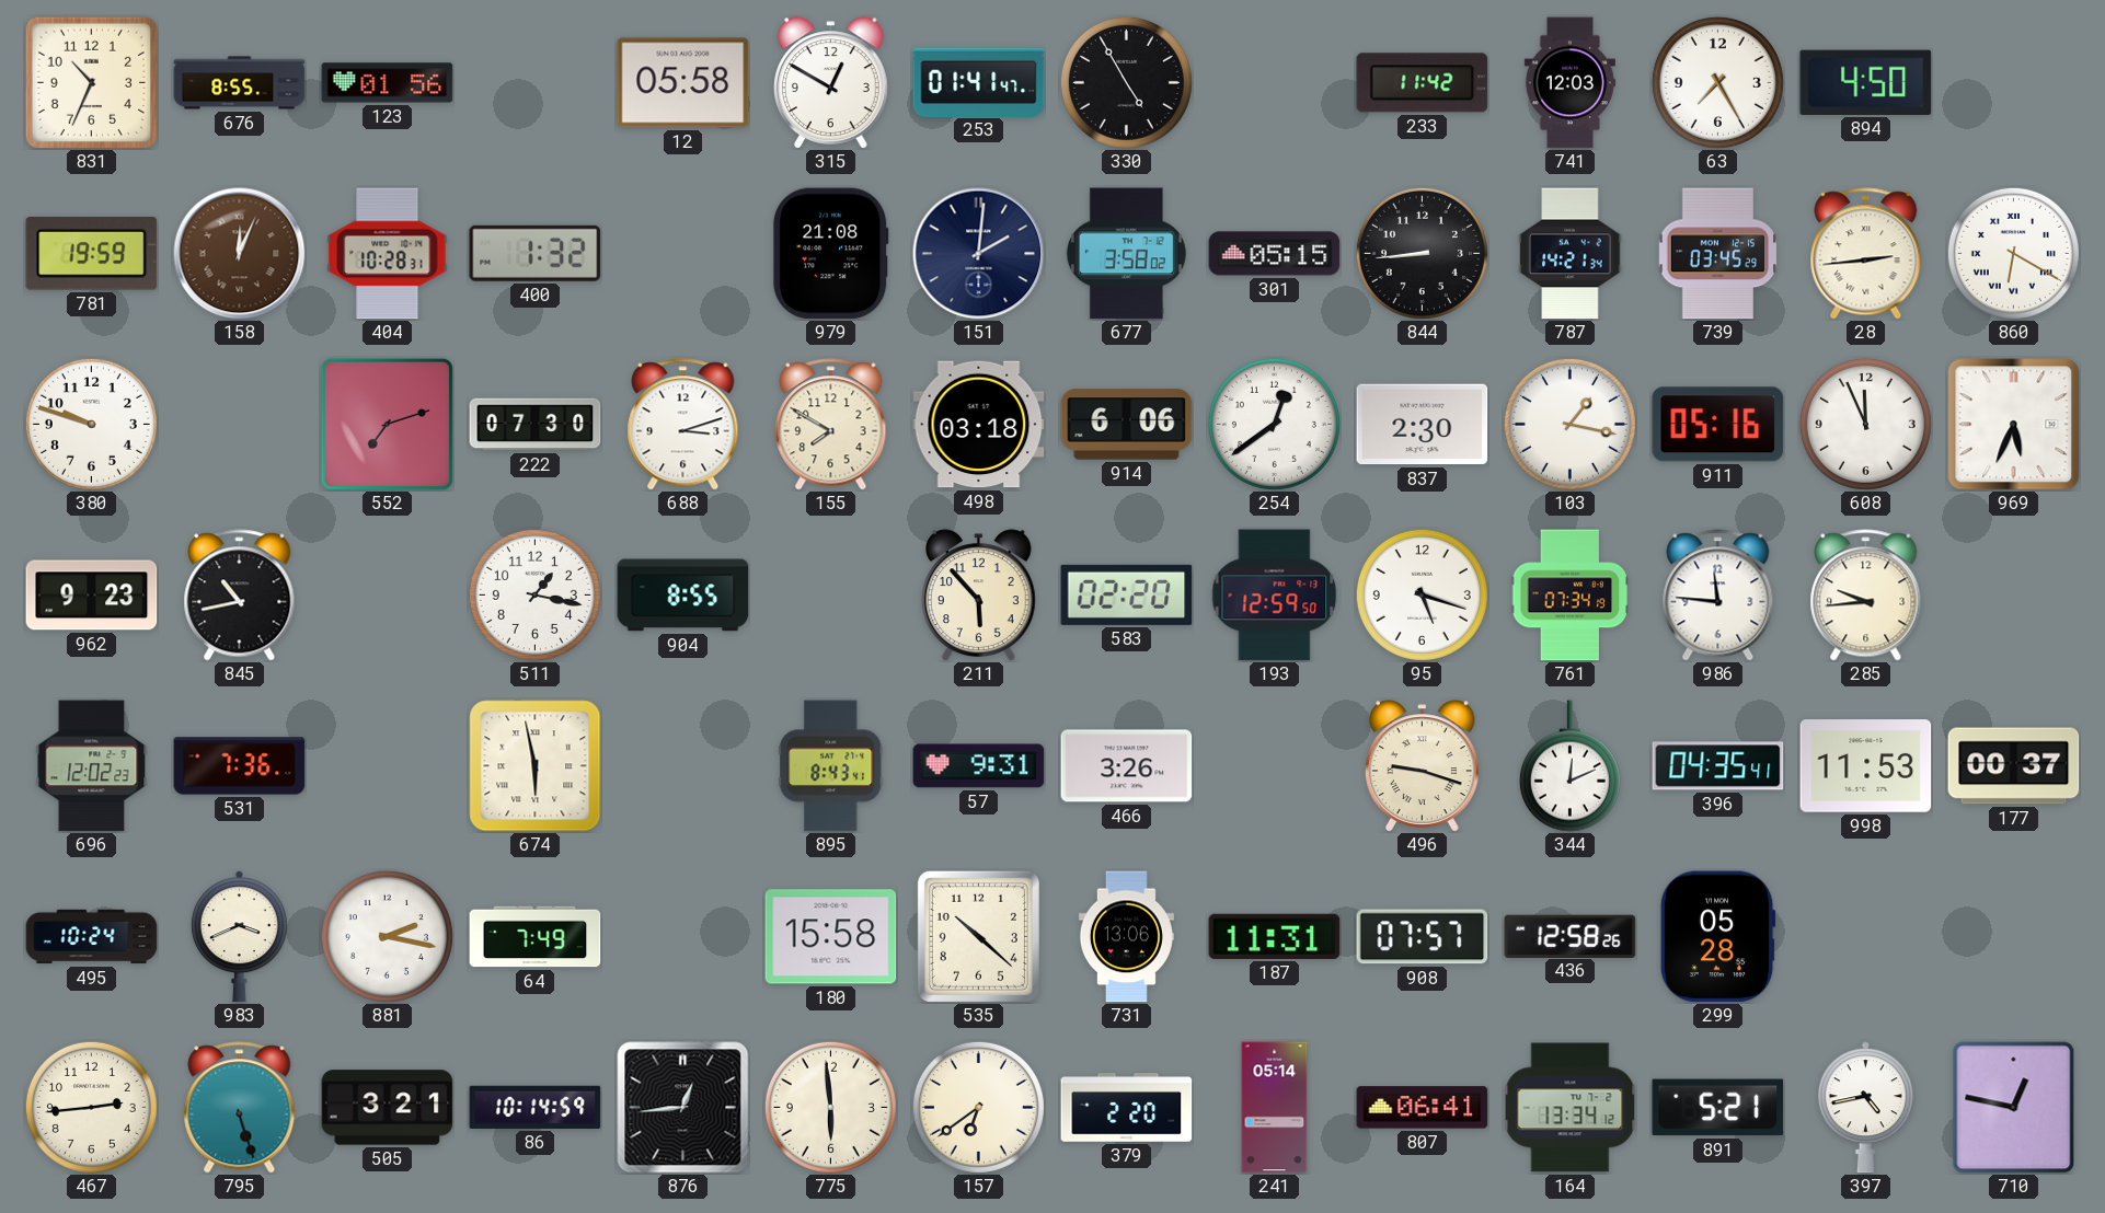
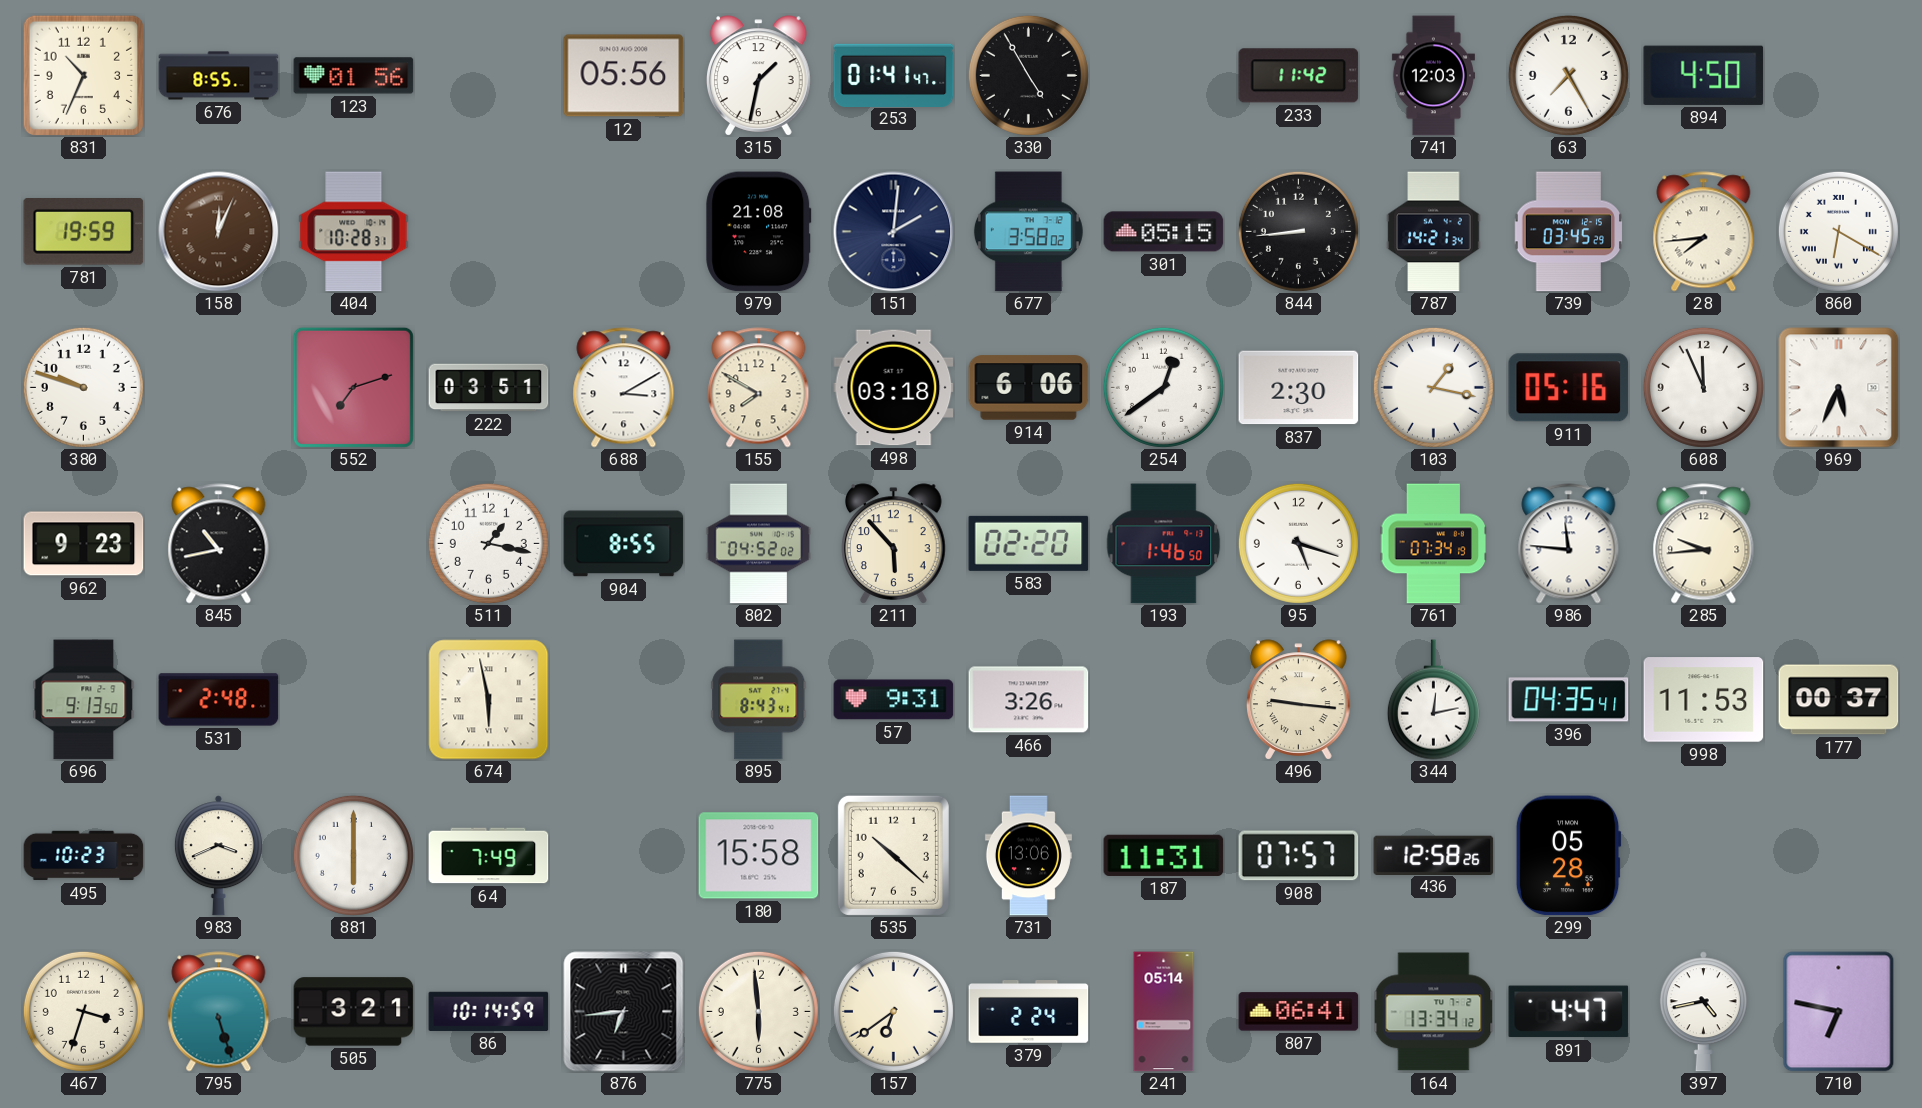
12: 05:58 -> 05:56 (624, 76)
315: 12:50 -> 1:32 (759, 76)
400: 1:32 -> none (536, 253)
28: 2:44 -> 7:44 (1704, 232)
222: 07:30 -> 03:51 (489, 388)
688: 3:12 -> 3:10 (624, 388)
802: none -> 04:52 (758, 544)
193: 12:59 -> 1:46 (1164, 544)
696: 12:02 -> 9:13 (84, 700)
531: 7:36 -> 2:48 (219, 700)
496: 9:18 -> 9:16 (1299, 700)
344: 12:11 -> 12:13 (1433, 700)
495: 10:24 -> 10:23 (84, 856)
881: 2:17 -> 6:00 (353, 855)
467: 2:44 -> 3:33 (83, 1011)
876: 12:44 -> 6:44 (624, 1012)
379: 2:20 -> 2:24 (1029, 1012)
891: 5:21 -> 4:47 (1569, 1012)
710: 12:47 -> 6:47 (1839, 1012)
